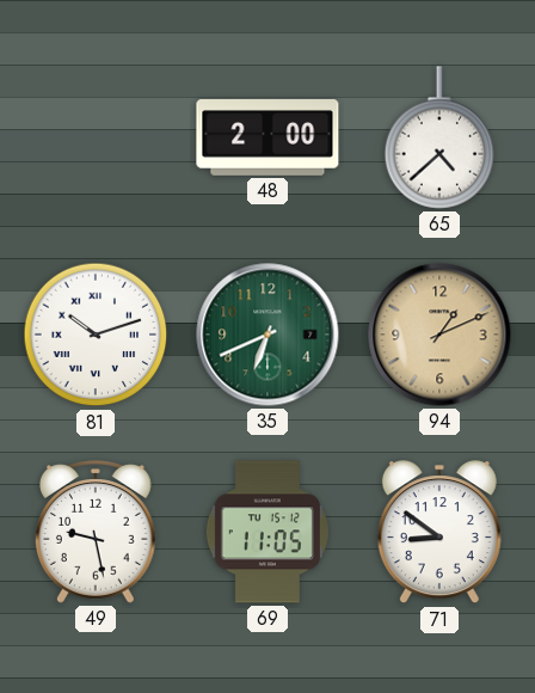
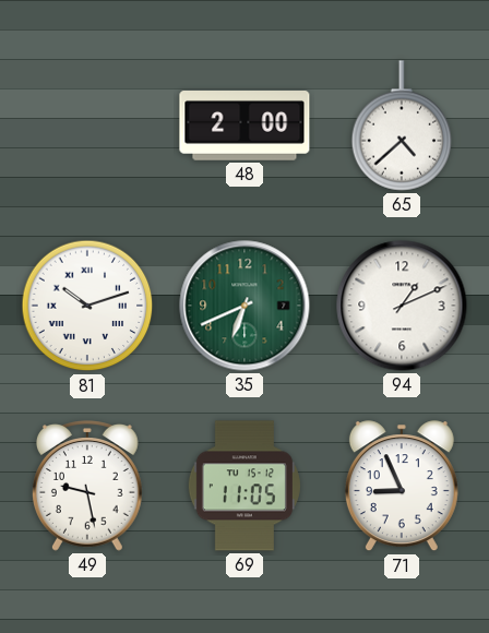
94 dial: champagne -> white (402, 306)
71: 8:51 -> 8:56 (402, 487)
